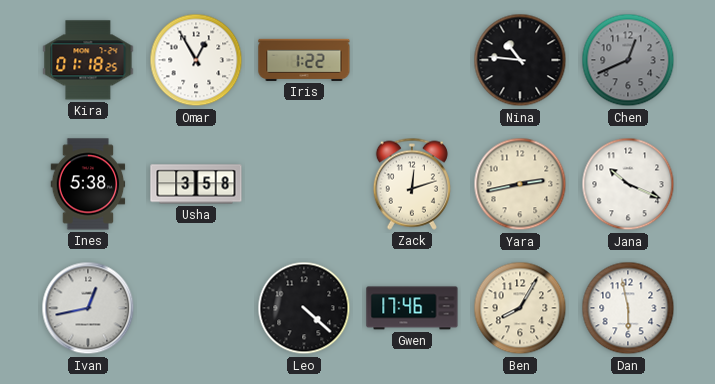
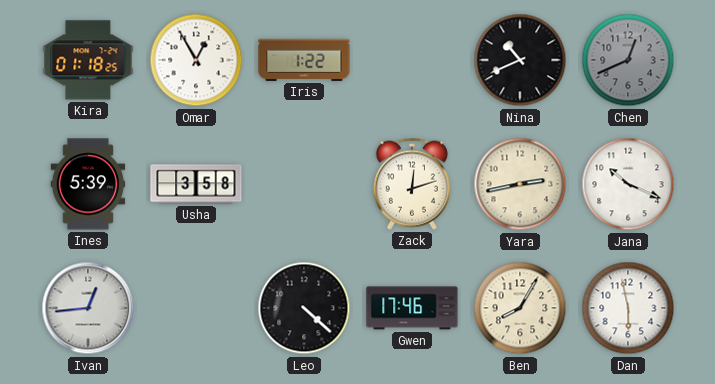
Nina: 10:46 -> 10:41 (520, 60)
Ines: 5:38 -> 5:39 (88, 184)
Ivan: 12:43 -> 12:44 (88, 308)
